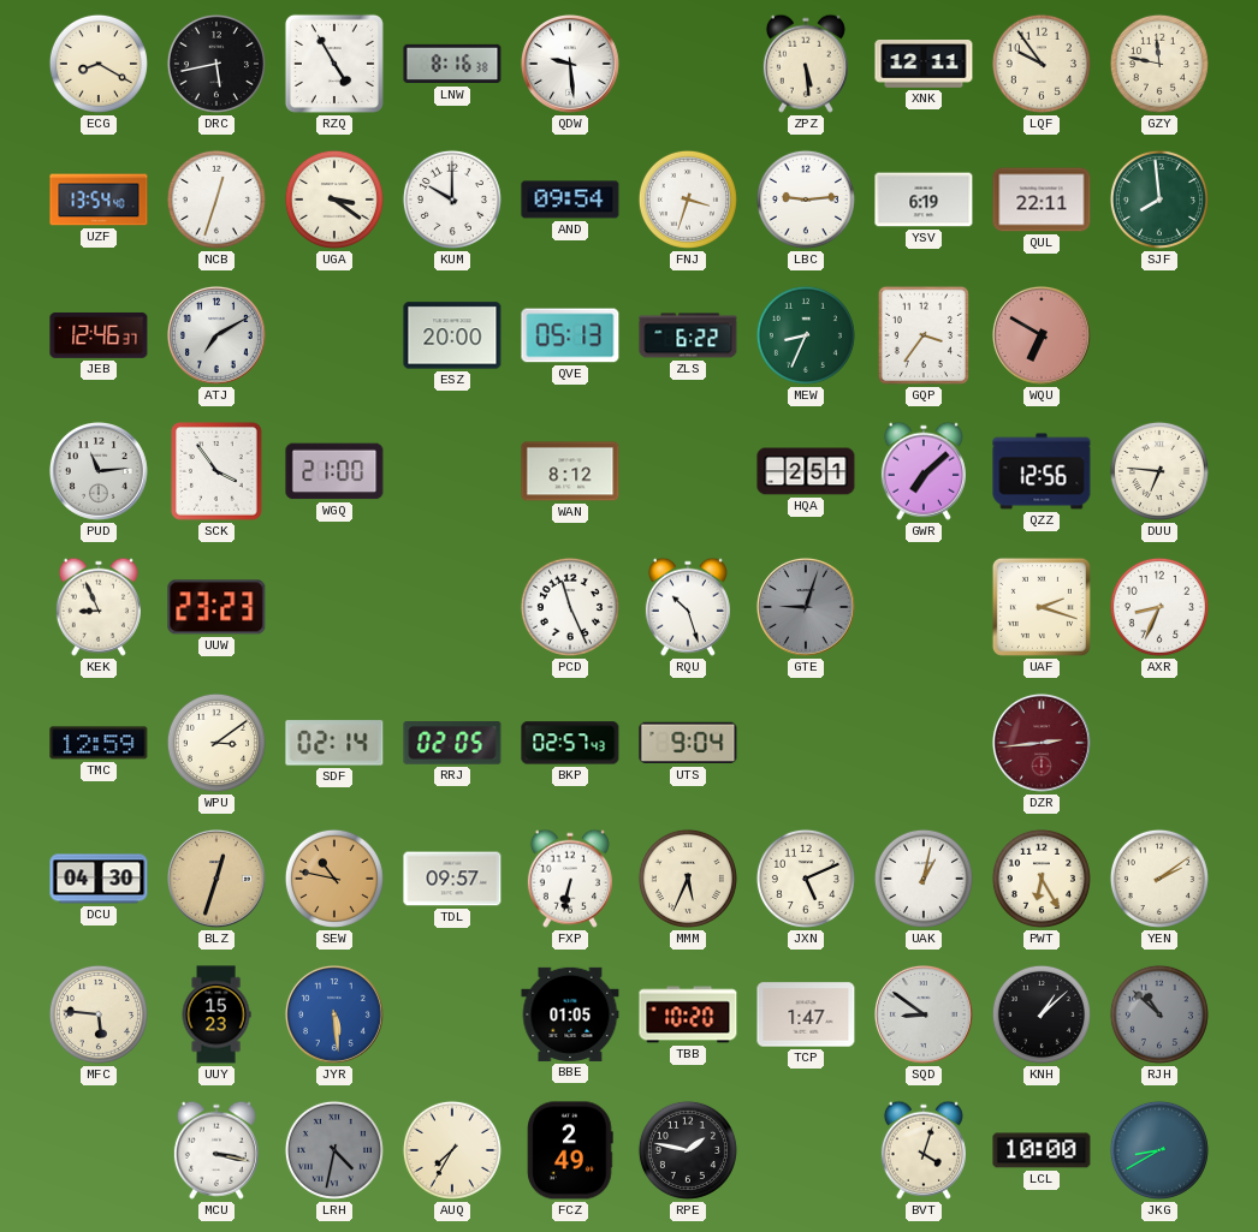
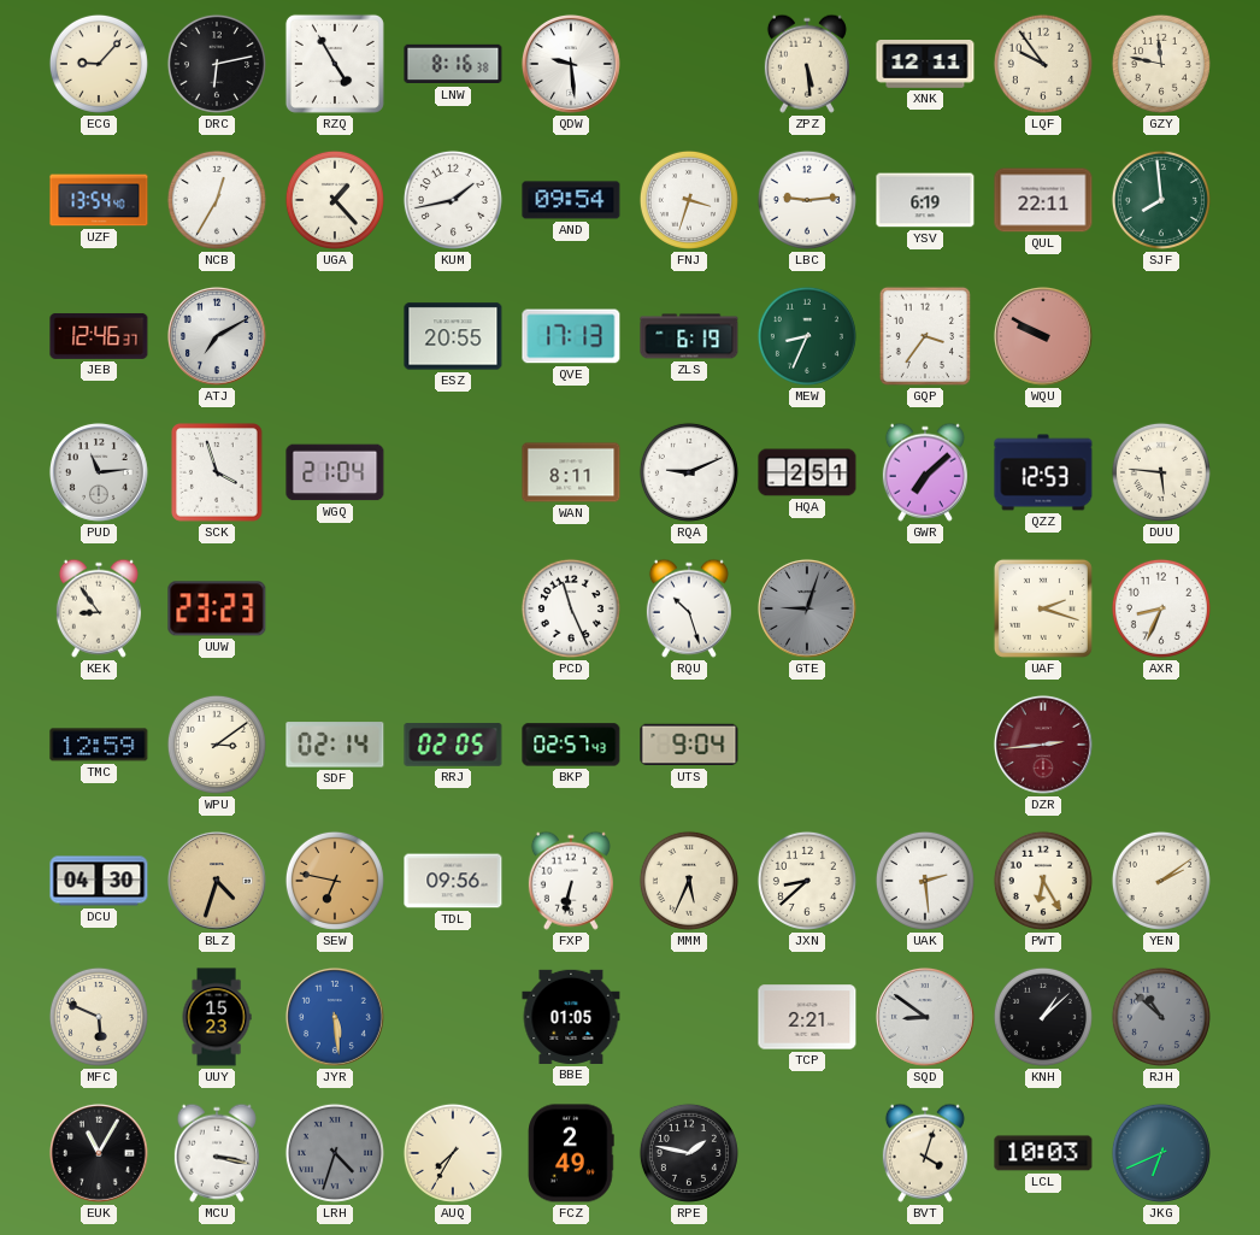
ECG: 8:20 -> 9:07 (99, 64)
DRC: 5:43 -> 6:13 (217, 64)
NCB: 12:33 -> 12:35 (217, 200)
UGA: 3:21 -> 1:23 (335, 200)
KUM: 10:00 -> 1:43 (453, 200)
ESZ: 20:00 -> 20:55 (453, 336)
QVE: 05:13 -> 17:13 (571, 336)
ZLS: 6:22 -> 6:19 (689, 336)
WQU: 6:50 -> 9:50 (1043, 336)
SCK: 3:54 -> 3:57 (217, 472)
WGQ: 21:00 -> 21:04 (335, 472)
WAN: 8:12 -> 8:11 (571, 472)
RQA: none -> 9:11 (689, 472)
QZZ: 12:56 -> 12:53 (1043, 472)
DUU: 6:46 -> 5:46 (1161, 472)
KEK: 8:56 -> 8:54 (99, 608)
BLZ: 12:33 -> 4:33 (217, 881)
SEW: 10:47 -> 6:47 (335, 881)
TDL: 09:57 -> 09:56 (453, 881)
JXN: 5:11 -> 8:38 (807, 881)
UAK: 1:02 -> 2:29 (925, 881)
MFC: 5:46 -> 5:49 (99, 1017)
TBB: 10:20 -> none (688, 1014)
TCP: 1:47 -> 2:21 (807, 1017)
EUK: none -> 11:05 (99, 1153)
LRH: 4:32 -> 4:33 (335, 1153)
LCL: 10:00 -> 10:03 (1043, 1153)
JKG: 8:40 -> 6:41 (1161, 1153)
